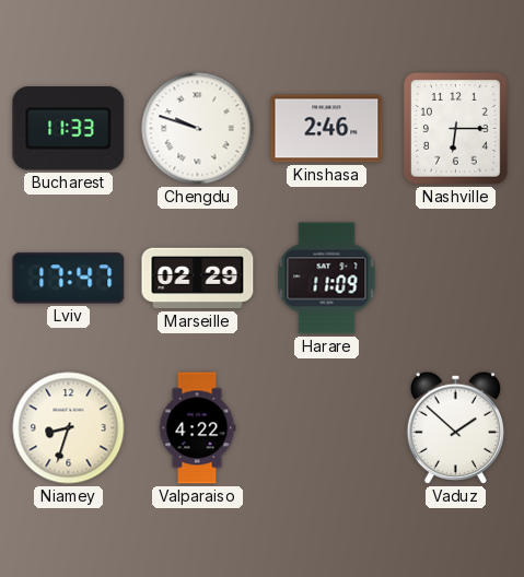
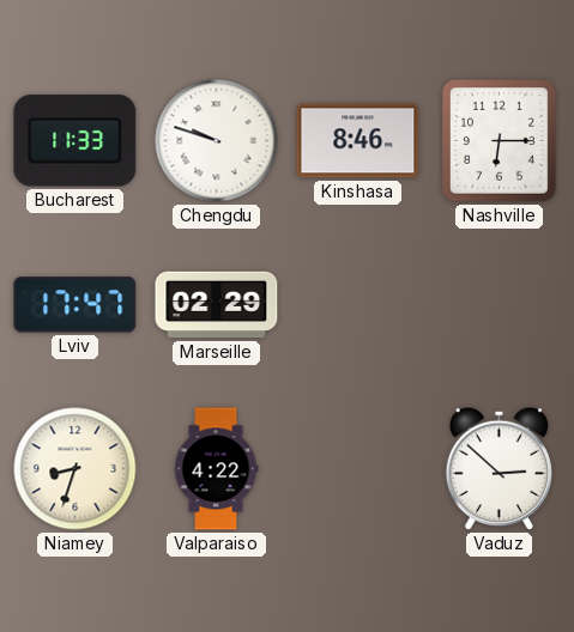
Kinshasa: 2:46 -> 8:46 (358, 141)
Harare: 11:09 -> none (327, 279)
Vaduz: 1:52 -> 2:52 (499, 468)
